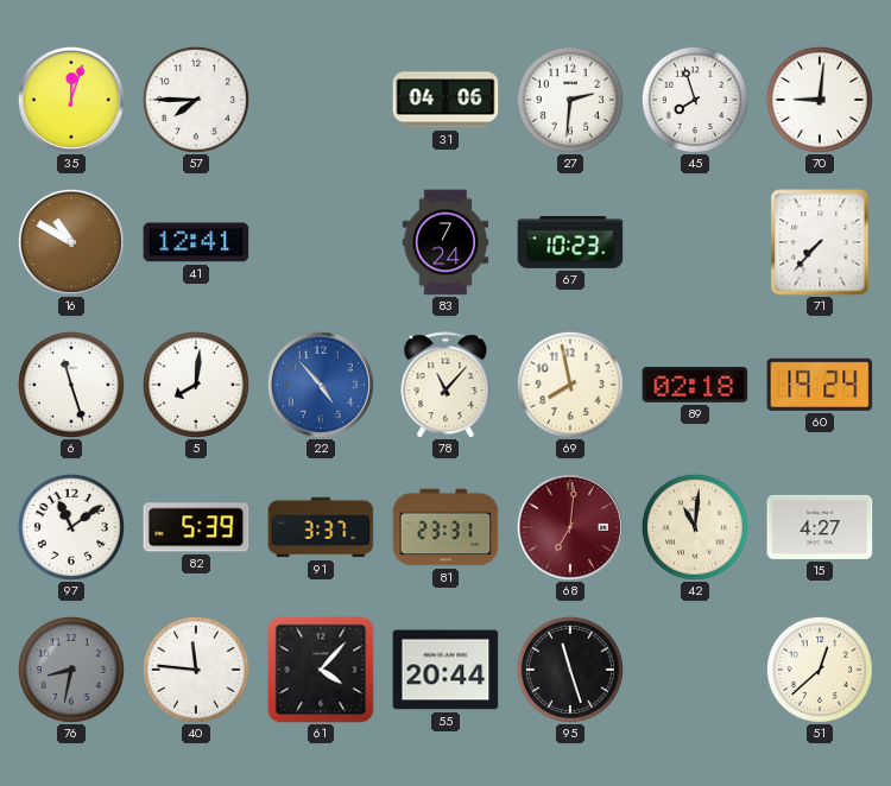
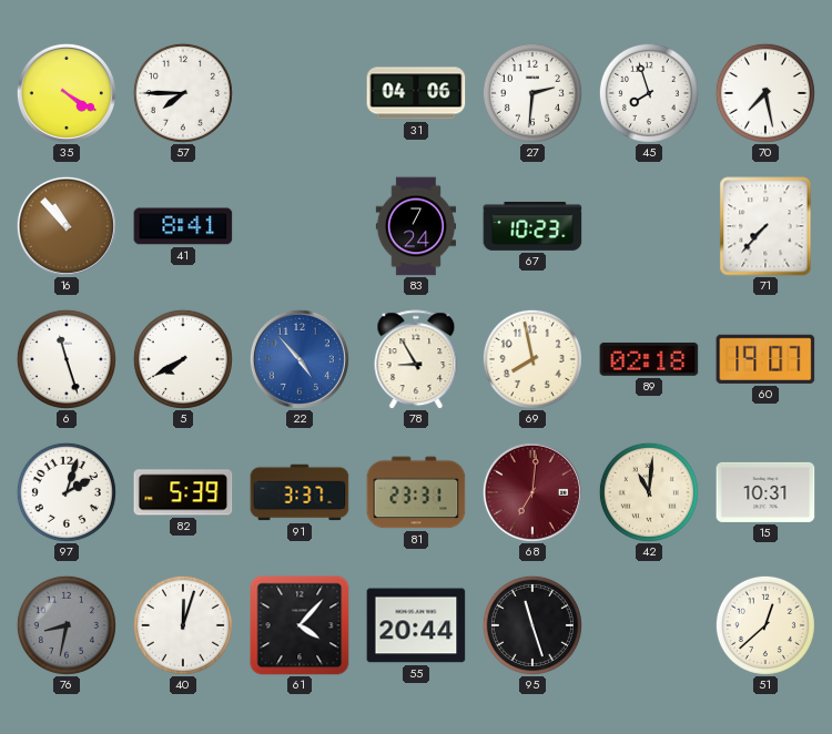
35: 12:03 -> 4:20 (67, 93)
70: 9:01 -> 7:28 (765, 93)
16: 10:50 -> 10:53 (67, 226)
41: 12:41 -> 8:41 (183, 226)
5: 8:01 -> 7:40 (183, 359)
78: 11:07 -> 8:55 (416, 359)
60: 19:24 -> 19:07 (765, 359)
97: 11:09 -> 2:03 (67, 492)
15: 4:27 -> 10:31 (765, 492)
40: 11:46 -> 12:03 (183, 625)
